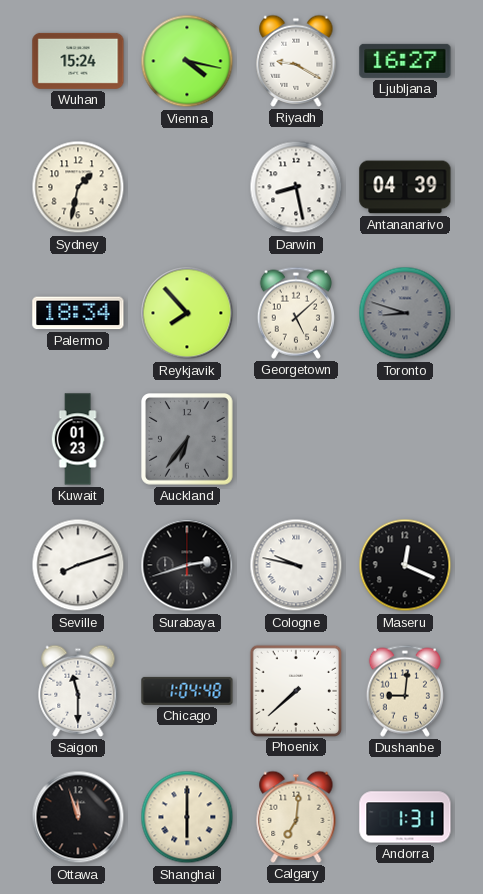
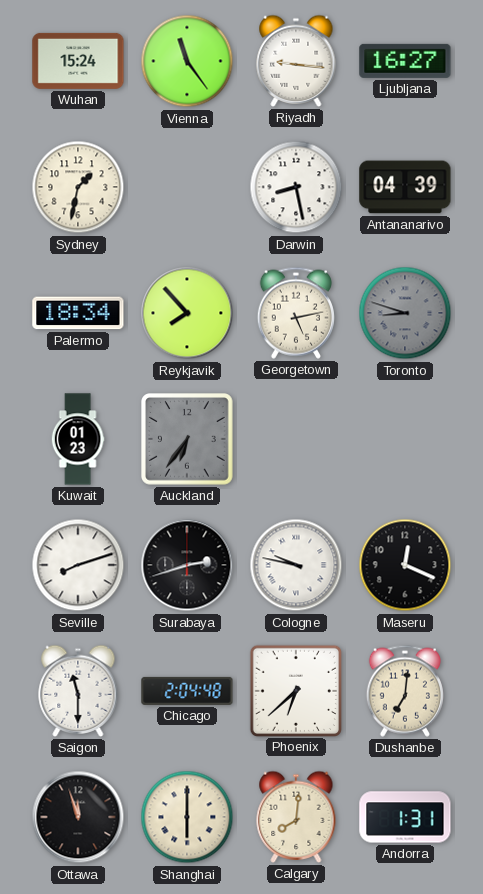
Vienna: 4:17 -> 11:24 (187, 61)
Riyadh: 9:20 -> 9:16 (296, 61)
Georgetown: 5:08 -> 5:13 (296, 313)
Chicago: 1:04 -> 2:04 (187, 691)
Phoenix: 7:38 -> 6:38 (295, 690)
Dushanbe: 9:01 -> 7:01 (405, 691)
Calgary: 7:01 -> 8:01 (296, 817)
